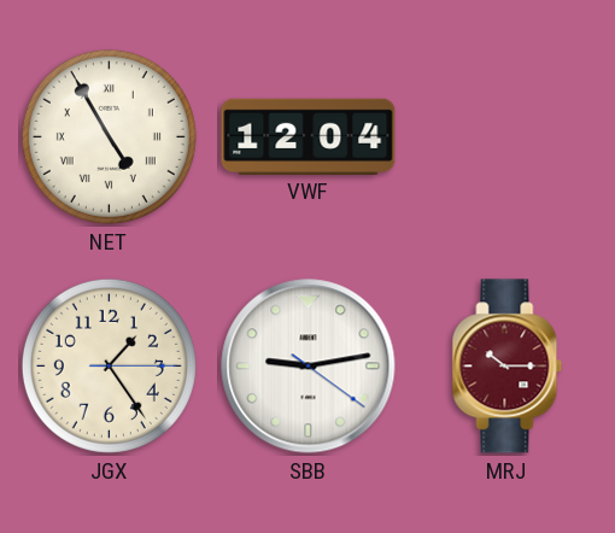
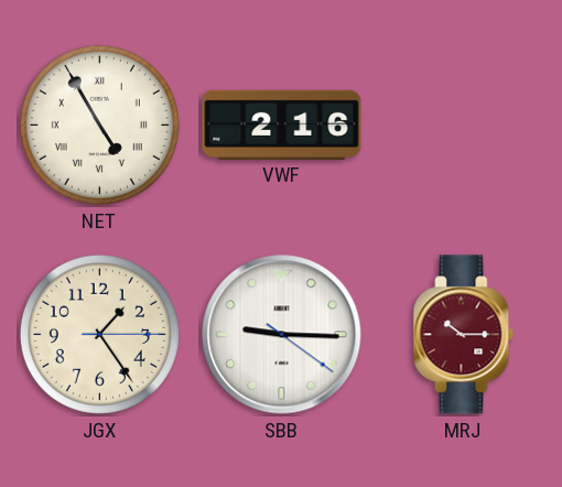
VWF: 12:04 -> 2:16 (282, 125)
SBB: 9:13 -> 9:15 (282, 335)
